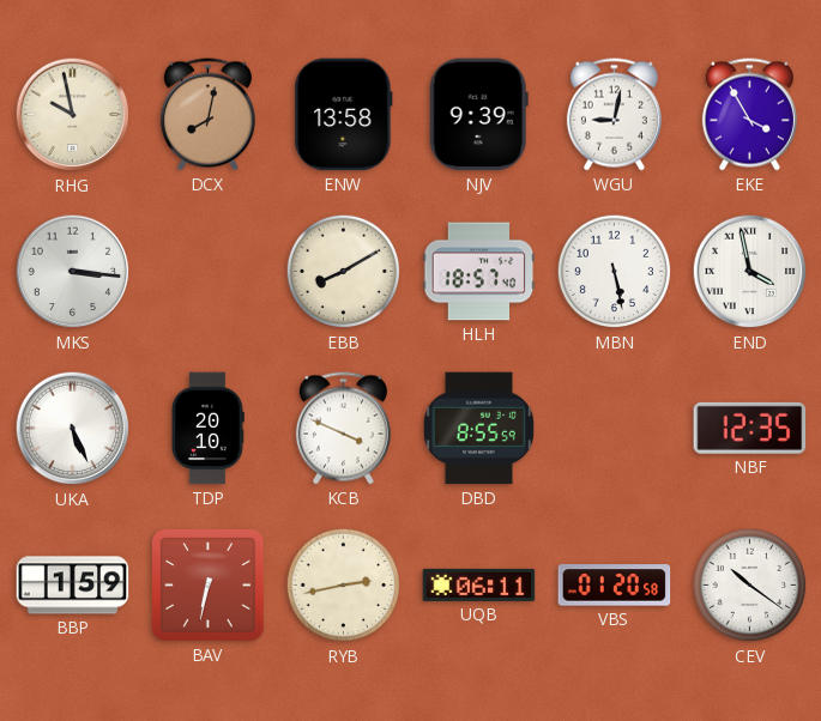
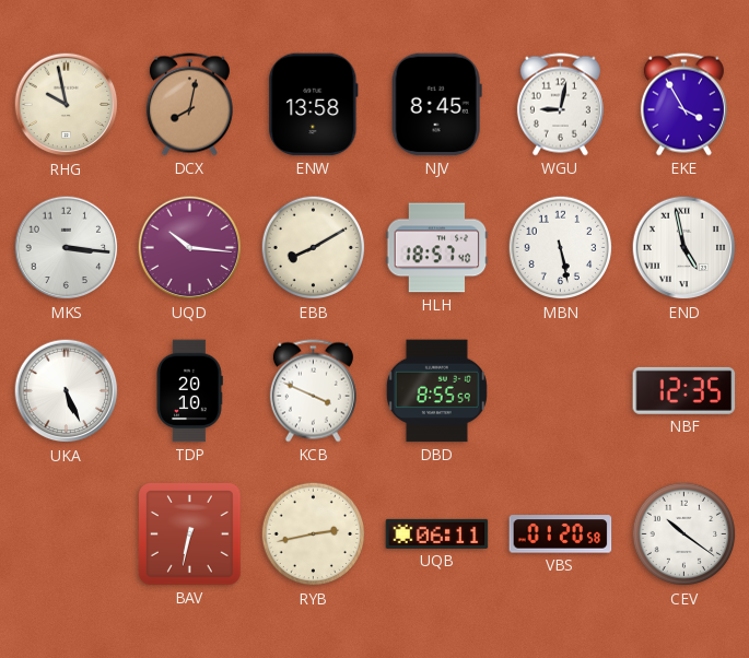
NJV: 9:39 -> 8:45 (436, 105)
UQD: none -> 10:16 (190, 248)
END: 3:58 -> 4:58 (684, 248)
BBP: 1:59 -> none (73, 586)
